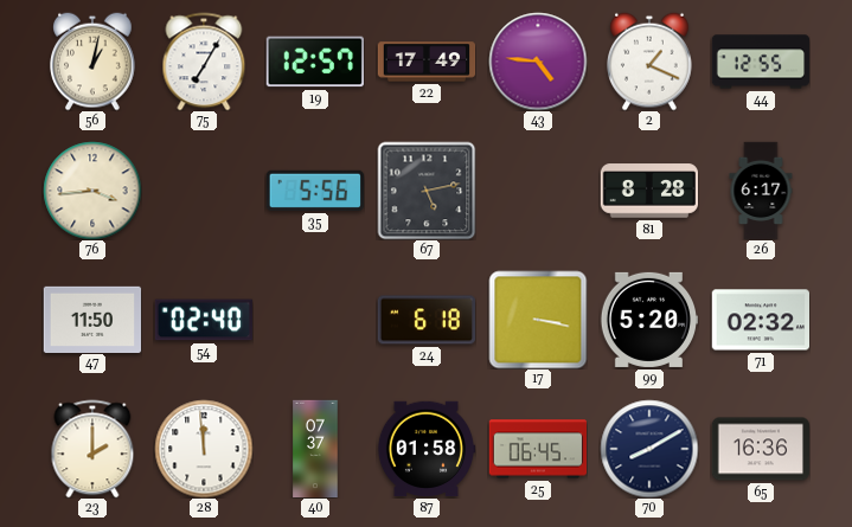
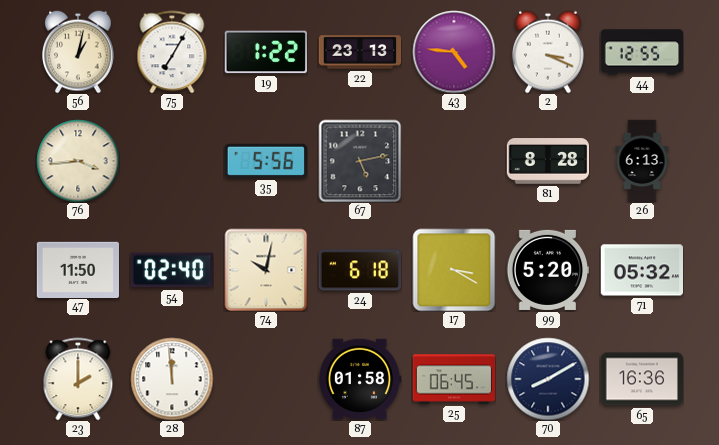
19: 12:57 -> 1:22 (266, 52)
22: 17:49 -> 23:13 (360, 52)
2: 1:19 -> 3:19 (549, 52)
26: 6:17 -> 6:13 (642, 161)
74: none -> 10:02 (266, 270)
17: 3:17 -> 3:20 (454, 270)
71: 02:32 -> 05:32 (641, 270)
40: 07:37 -> none (315, 449)
